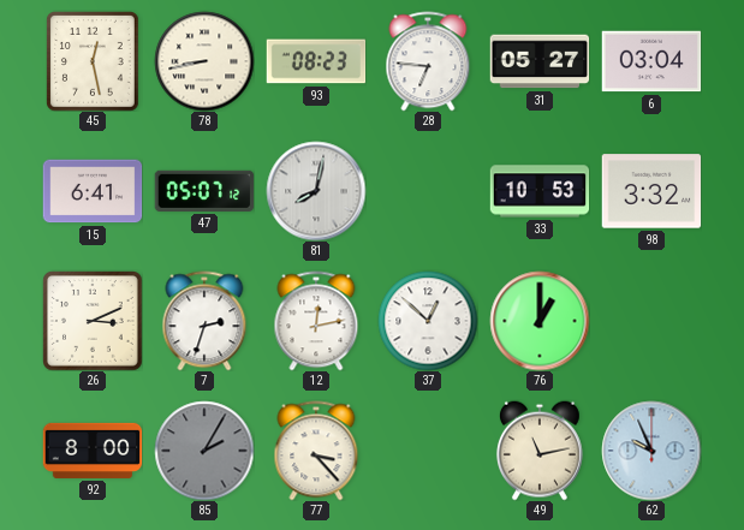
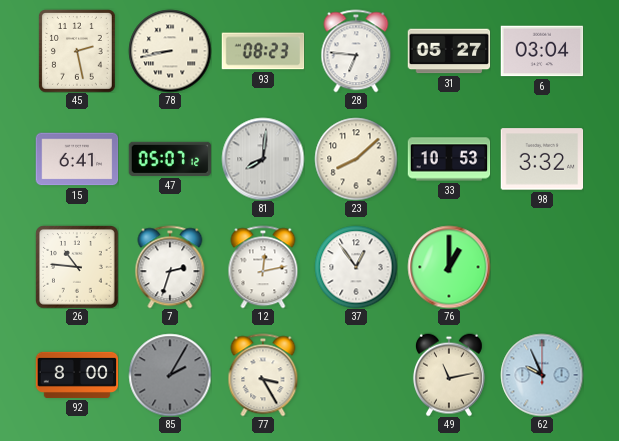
45: 12:28 -> 2:28 (77, 51)
81: 8:02 -> 8:01 (263, 159)
23: none -> 8:08 (356, 159)
26: 3:11 -> 10:46 (77, 267)
37: 12:52 -> 12:54 (356, 267)
77: 3:23 -> 3:25 (263, 375)
